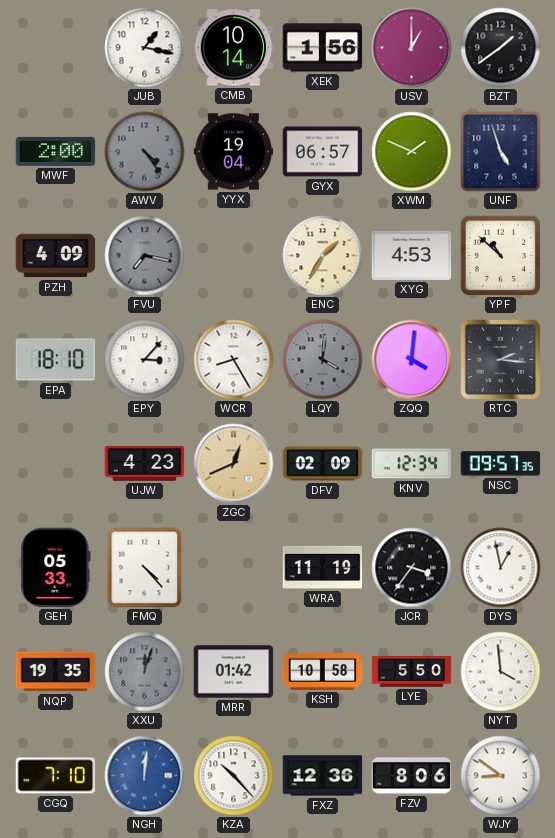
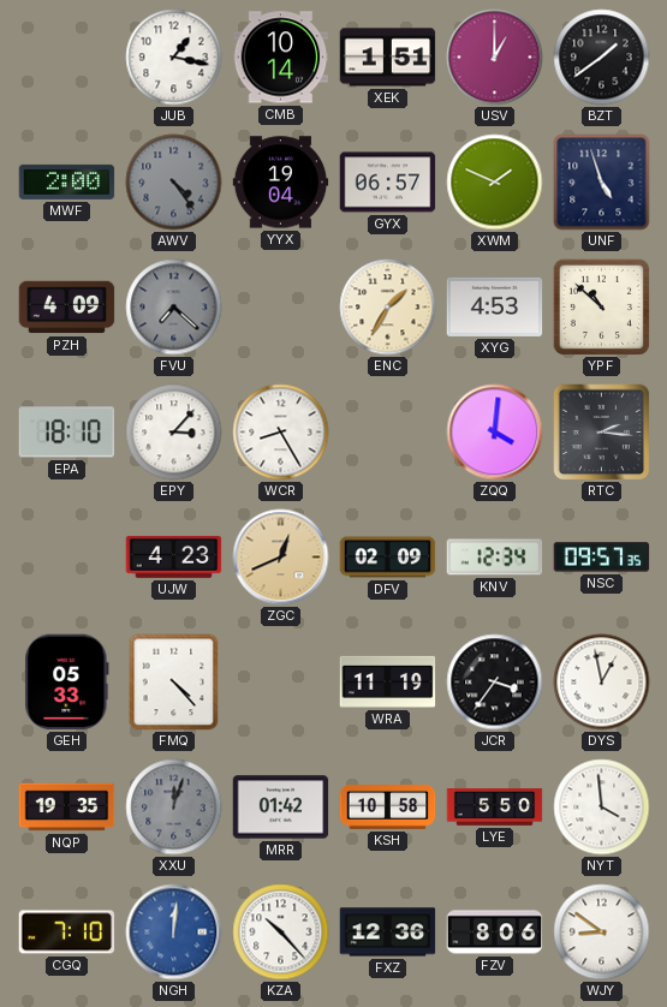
XEK: 1:56 -> 1:51 (388, 58)
FVU: 7:17 -> 7:22 (174, 308)
LQY: 4:01 -> none (323, 360)
